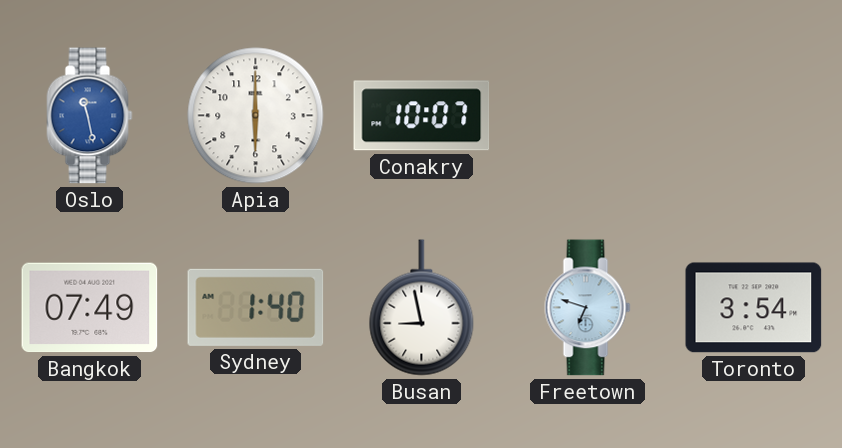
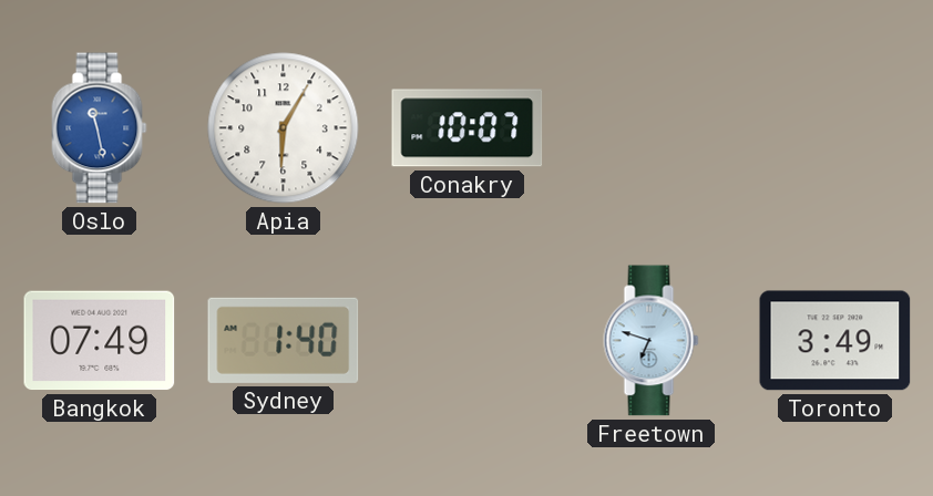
Apia: 6:00 -> 6:05 (284, 128)
Busan: 8:58 -> none (422, 308)
Toronto: 3:54 -> 3:49 (835, 341)
